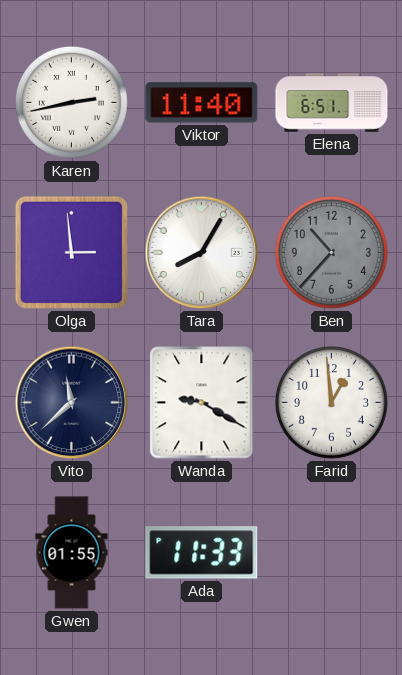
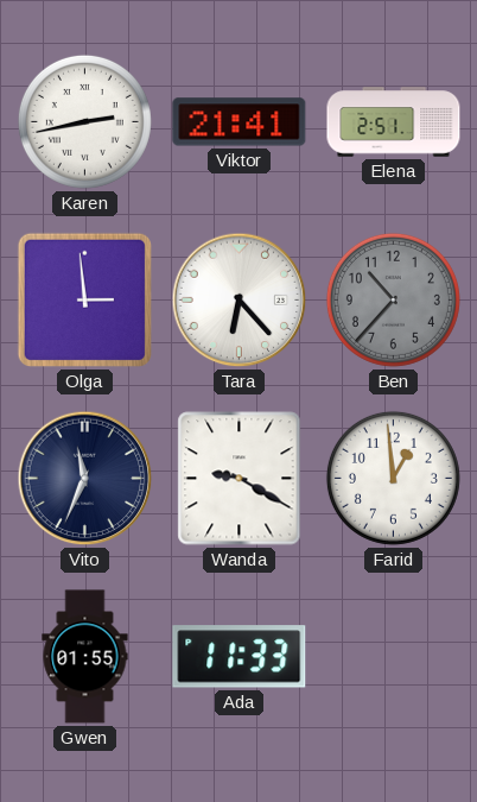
Viktor: 11:40 -> 21:41 (240, 122)
Elena: 6:51 -> 2:51 (394, 122)
Tara: 8:05 -> 6:23 (240, 301)
Vito: 11:38 -> 11:34 (85, 479)
